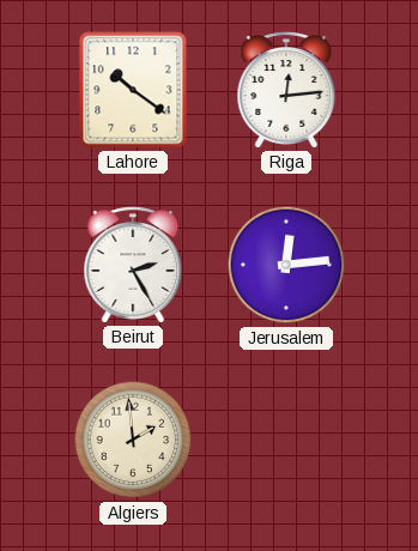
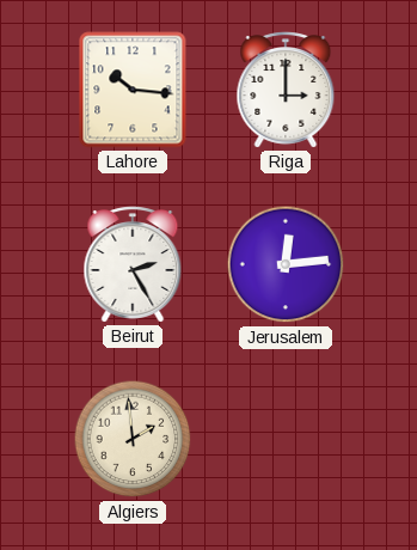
Lahore: 10:21 -> 10:16 (133, 90)
Riga: 12:14 -> 3:00 (286, 90)
